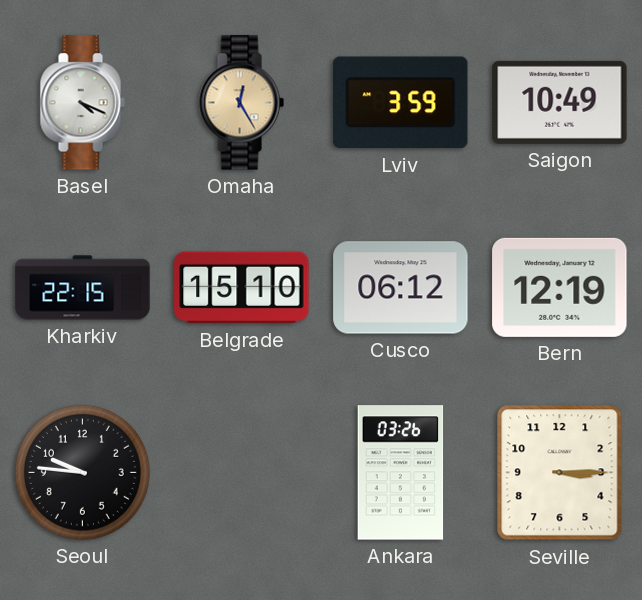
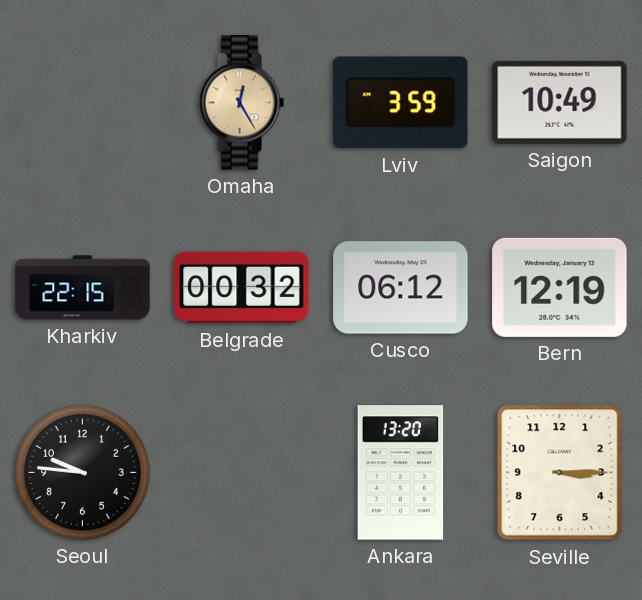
Basel: 4:19 -> none (82, 103)
Belgrade: 15:10 -> 00:32 (242, 288)
Ankara: 03:26 -> 13:20 (401, 473)
